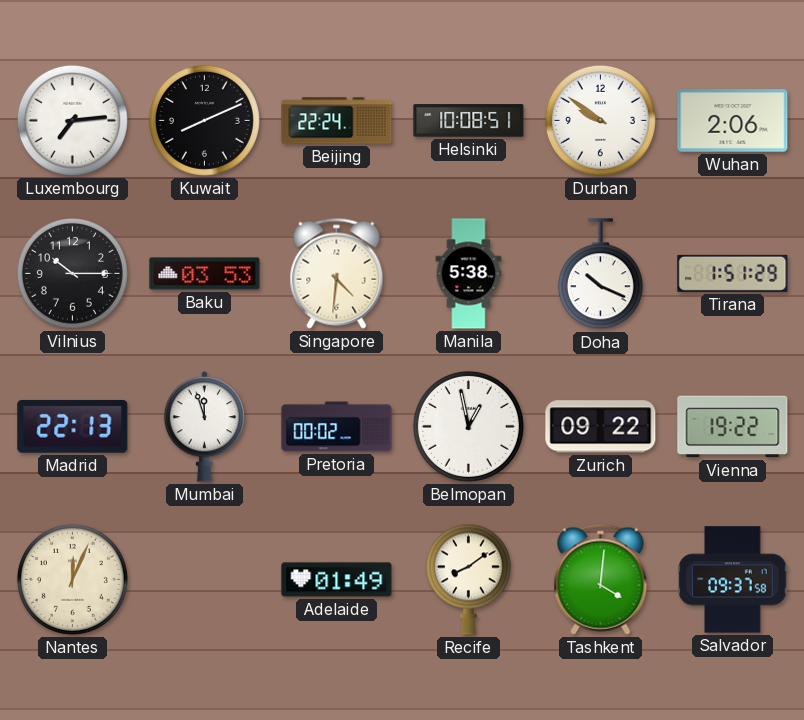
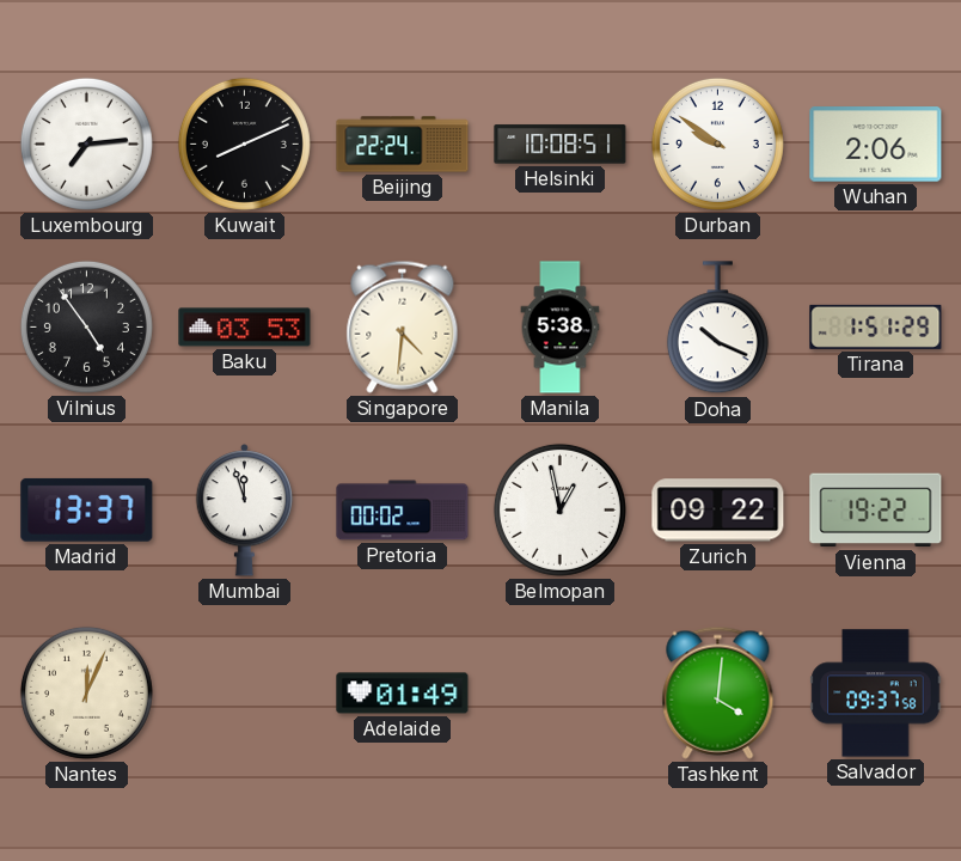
Vilnius: 10:15 -> 4:54 (86, 326)
Madrid: 22:13 -> 13:37 (87, 509)
Recife: 8:09 -> none (468, 579)
